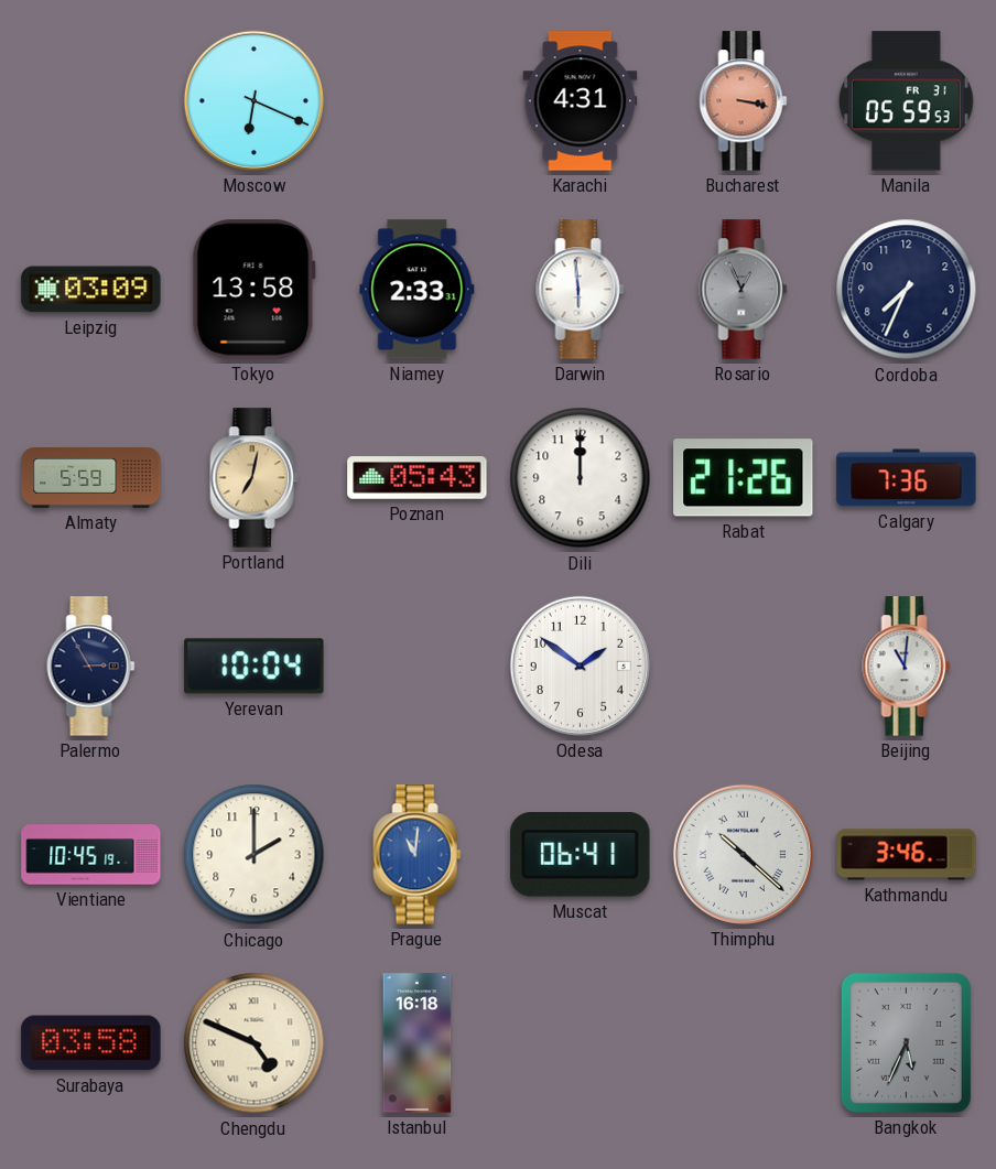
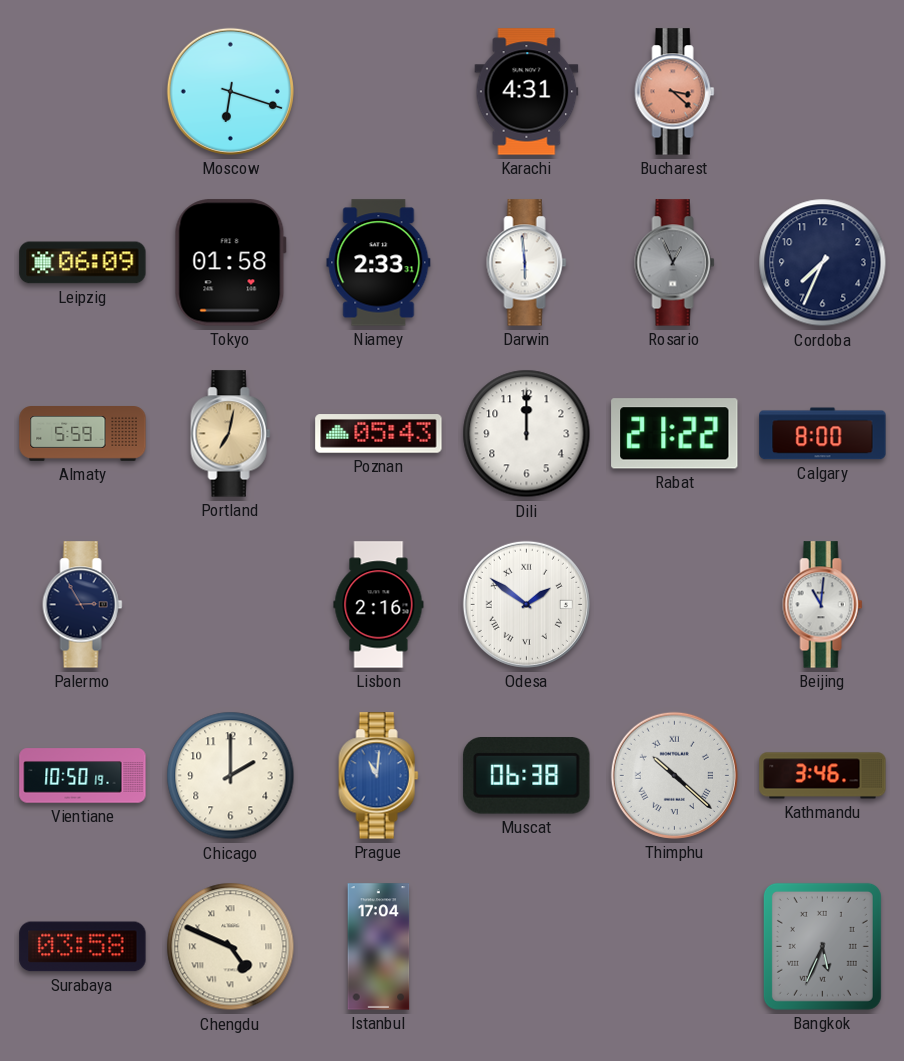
Moscow: 6:19 -> 6:18 (230, 91)
Bucharest: 3:17 -> 3:22 (675, 92)
Manila: 05:59 -> none (906, 101)
Leipzig: 03:09 -> 06:09 (83, 263)
Tokyo: 13:58 -> 01:58 (230, 263)
Rabat: 21:26 -> 21:22 (675, 434)
Calgary: 7:36 -> 8:00 (823, 434)
Yerevan: 10:04 -> none (255, 667)
Lisbon: none -> 2:16 (379, 605)
Odesa numerals: Arabic -> Roman (526, 604)
Vientiane: 10:45 -> 10:50 (83, 776)
Muscat: 06:41 -> 06:38 (527, 776)
Istanbul: 16:18 -> 17:04 (379, 947)
